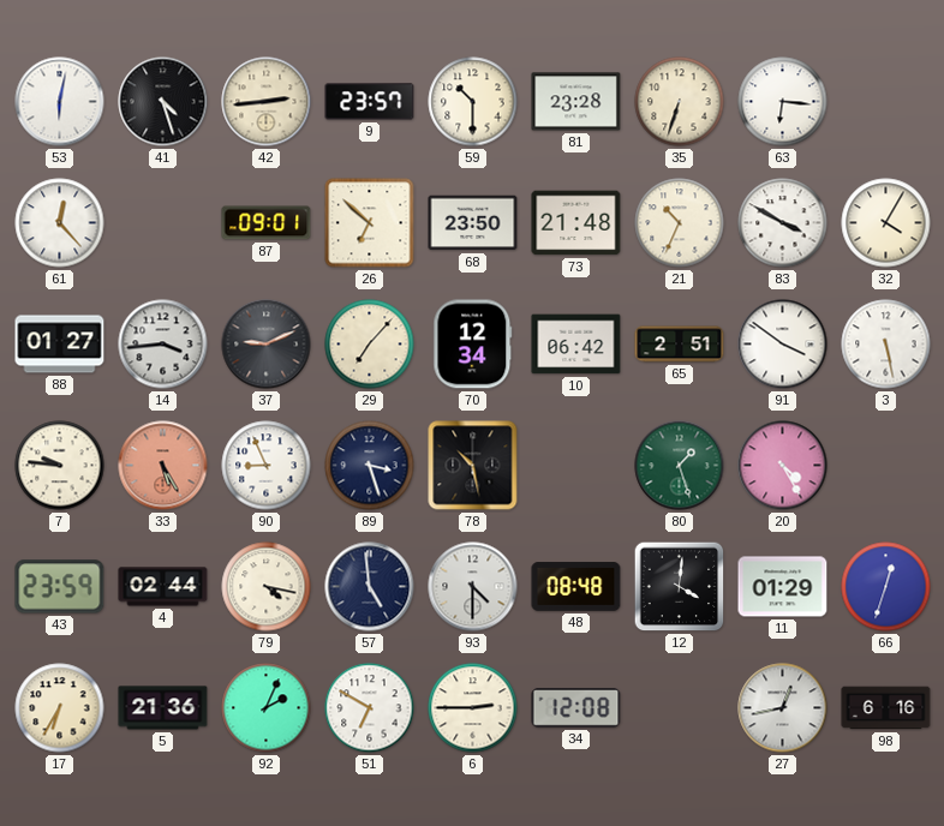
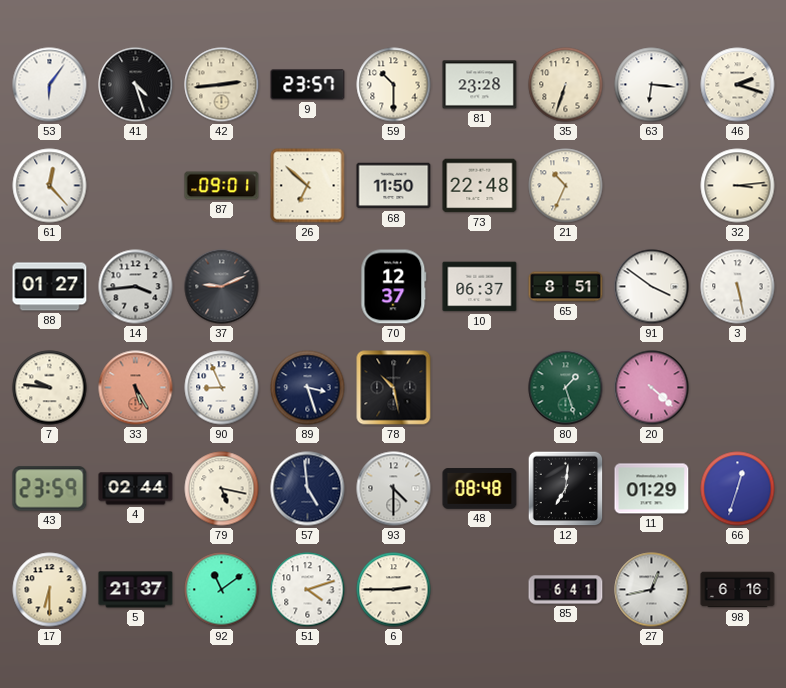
53: 6:02 -> 6:06 (50, 85)
46: none -> 2:18 (738, 85)
68: 23:50 -> 11:50 (394, 186)
73: 21:48 -> 22:48 (480, 186)
83: 3:50 -> none (783, 223)
32: 4:05 -> 3:14 (738, 186)
29: 7:07 -> none (370, 345)
70: 12:34 -> 12:37 (394, 287)
10: 06:42 -> 06:37 (480, 287)
65: 2:51 -> 8:51 (566, 287)
20: 4:25 -> 4:22 (652, 388)
79: 4:17 -> 5:17 (222, 489)
12: 4:01 -> 7:01 (566, 489)
17: 6:35 -> 6:30 (50, 590)
5: 21:36 -> 21:37 (136, 590)
92: 2:04 -> 11:09 (222, 590)
51: 6:50 -> 4:12 (308, 590)
34: 12:08 -> none (576, 708)
85: none -> 6:41 (566, 590)
